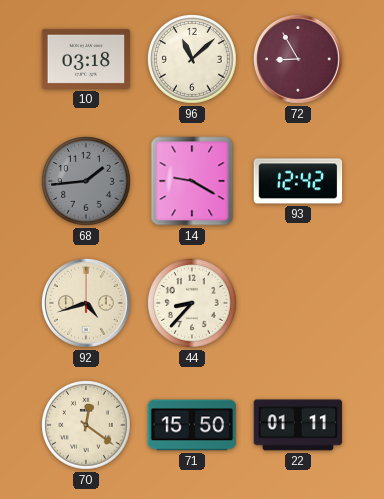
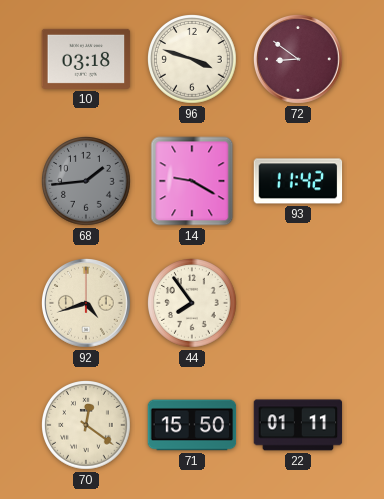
96: 11:08 -> 3:48 (193, 60)
72: 8:55 -> 8:51 (299, 60)
93: 12:42 -> 11:42 (298, 181)
44: 8:37 -> 7:54 (193, 304)
